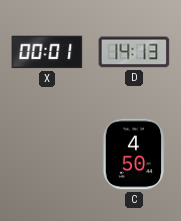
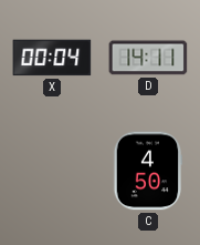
X: 00:01 -> 00:04 (52, 58)
D: 14:13 -> 14:11 (148, 58)
